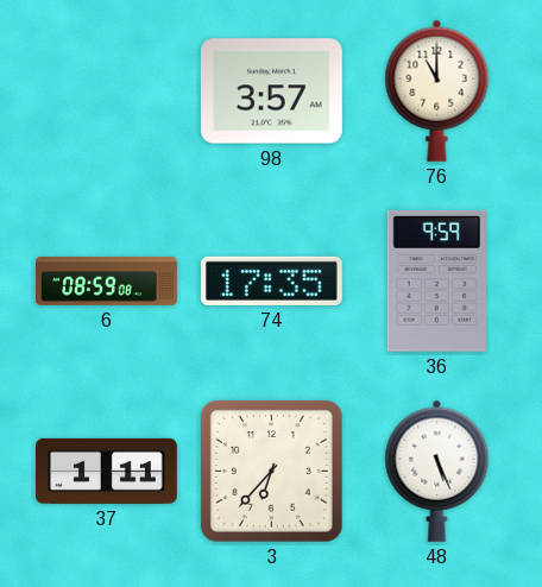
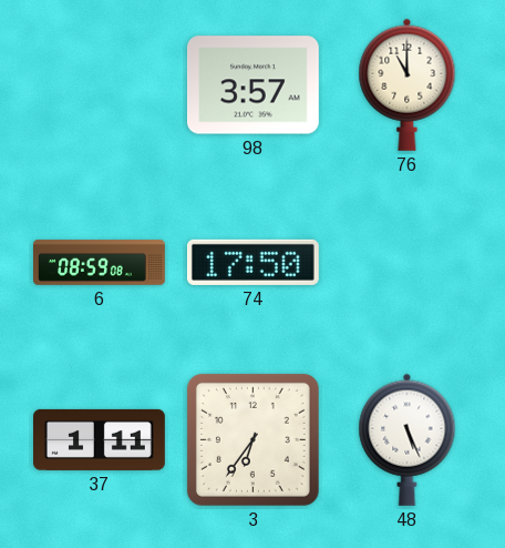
74: 17:35 -> 17:50 (252, 262)
36: 9:59 -> none (436, 280)
3: 6:37 -> 6:36 (252, 439)
